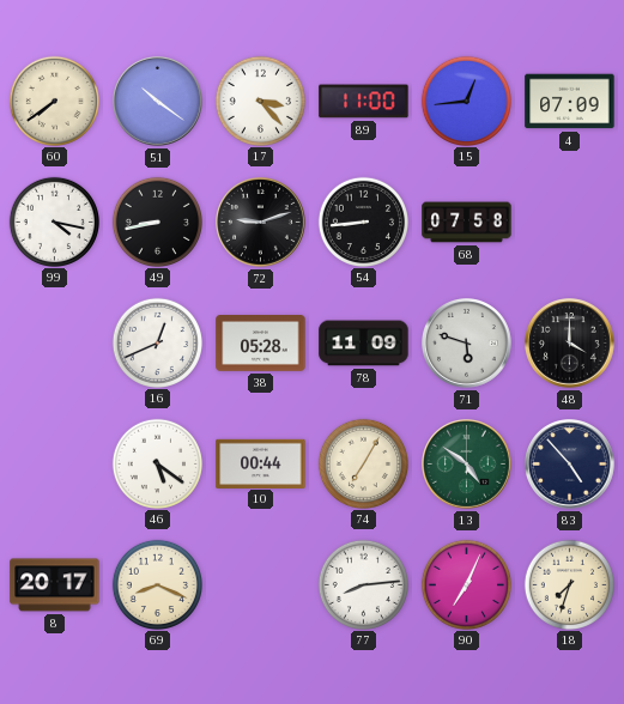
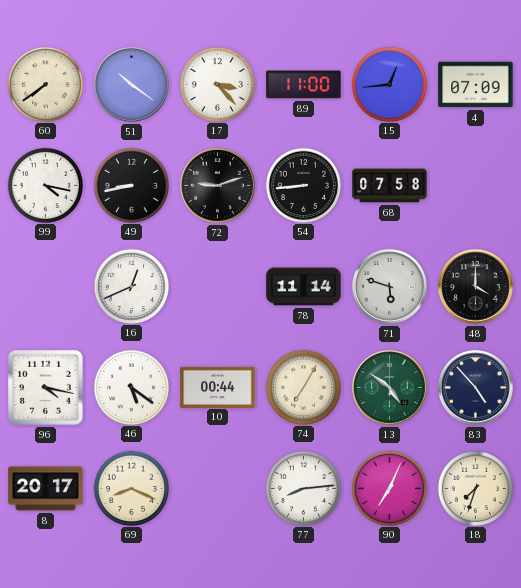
38: 05:28 -> none (261, 344)
78: 11:09 -> 11:14 (304, 287)
96: none -> 4:17 (45, 387)
